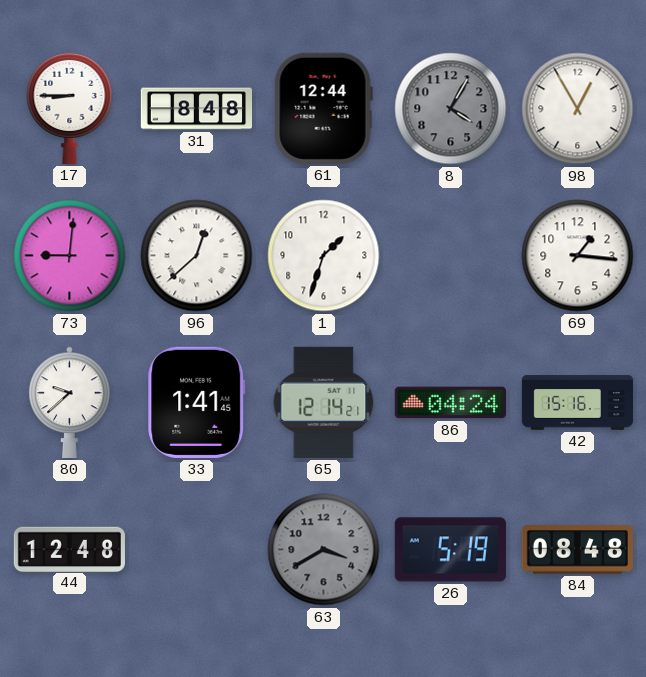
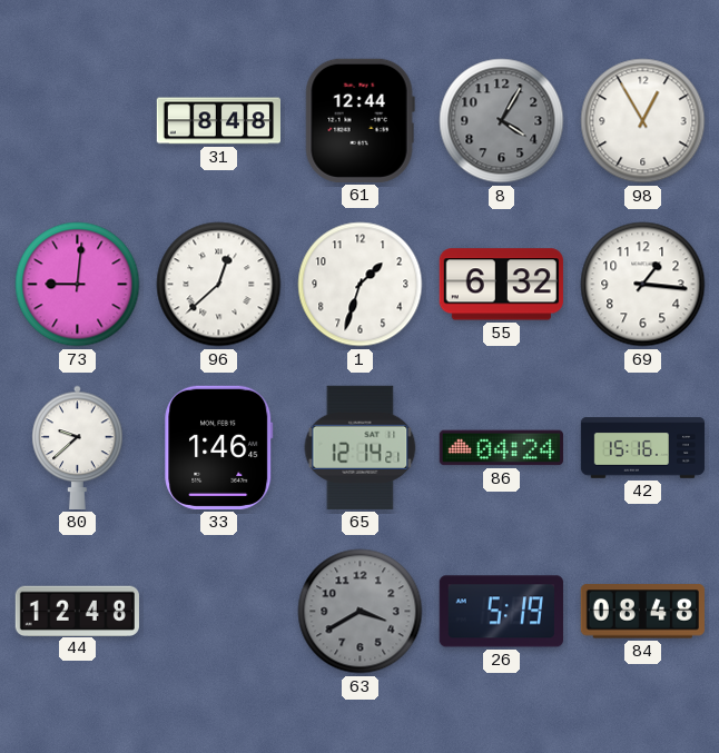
17: 8:45 -> none (70, 108)
55: none -> 6:32 (501, 285)
33: 1:41 -> 1:46 (219, 447)
